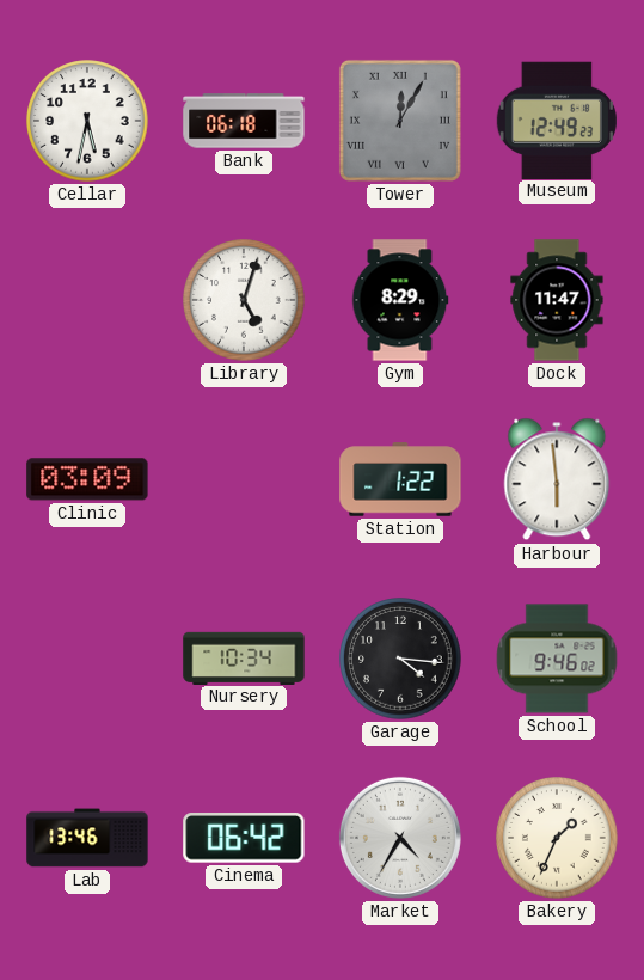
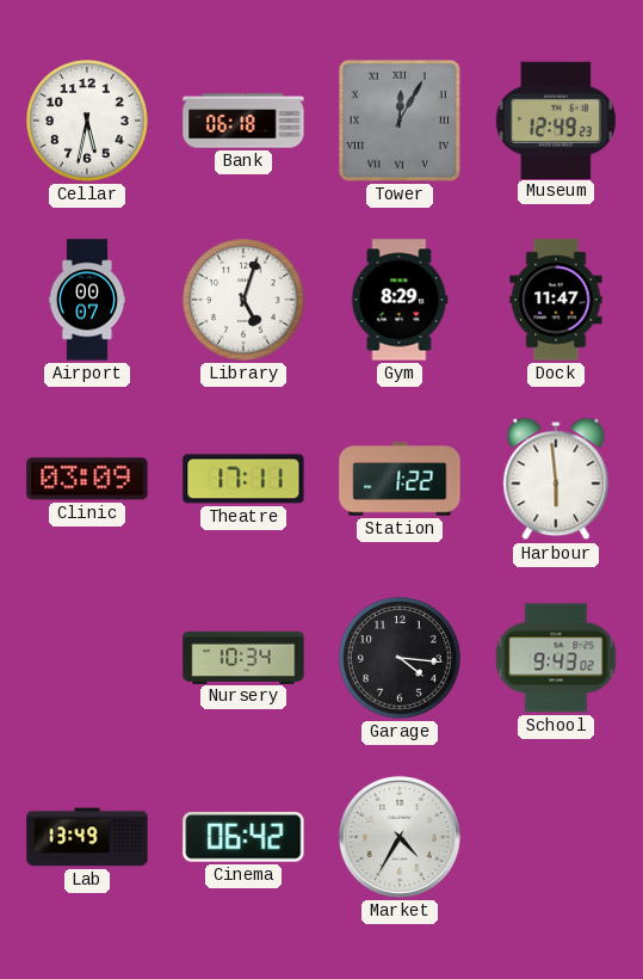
Airport: none -> 00:07 (86, 300)
Theatre: none -> 17:11 (243, 479)
School: 9:46 -> 9:43 (556, 658)
Lab: 13:46 -> 13:49 (87, 837)
Bakery: 1:34 -> none (557, 838)
